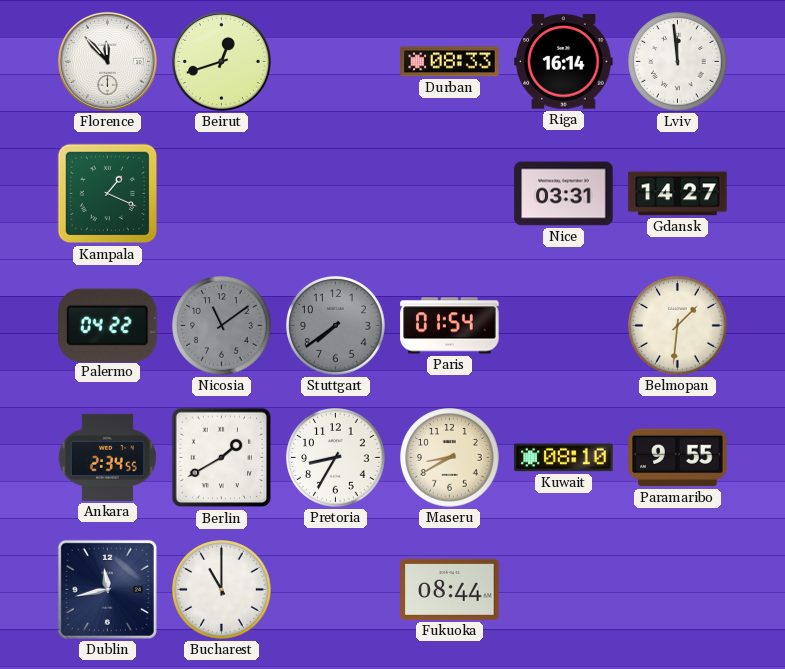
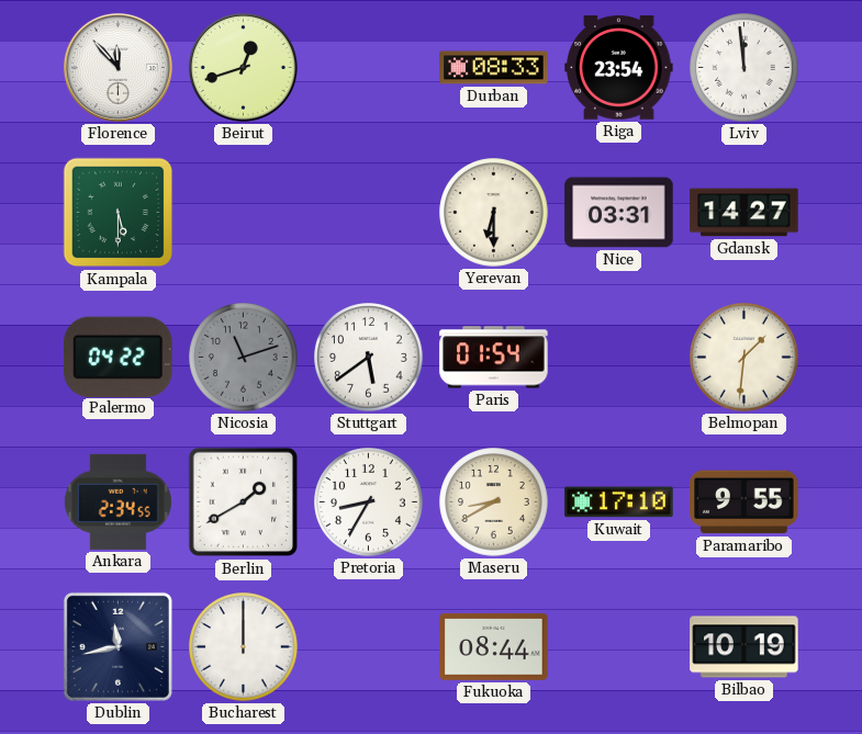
Riga: 16:14 -> 23:54 (619, 68)
Kampala: 1:19 -> 5:30 (119, 213)
Yerevan: none -> 6:30 (494, 213)
Nicosia: 11:09 -> 11:12 (244, 358)
Stuttgart: 7:39 -> 5:39 (369, 358)
Stuttgart dial: grey -> white (369, 358)
Kuwait: 08:10 -> 17:10 (619, 502)
Bucharest: 11:00 -> 12:00 (244, 647)
Bilbao: none -> 10:19 (745, 647)
